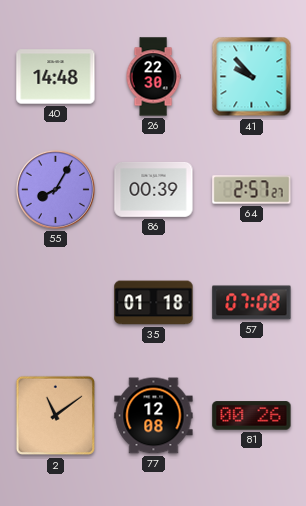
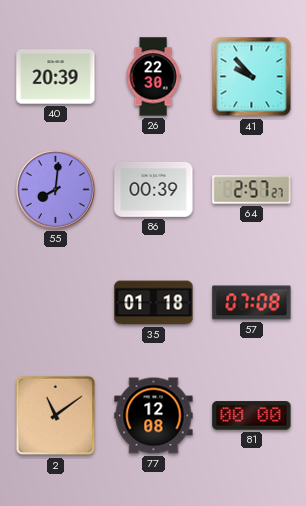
40: 14:48 -> 20:39 (56, 77)
55: 8:05 -> 8:01 (55, 189)
81: 00:26 -> 00:00 (252, 416)
